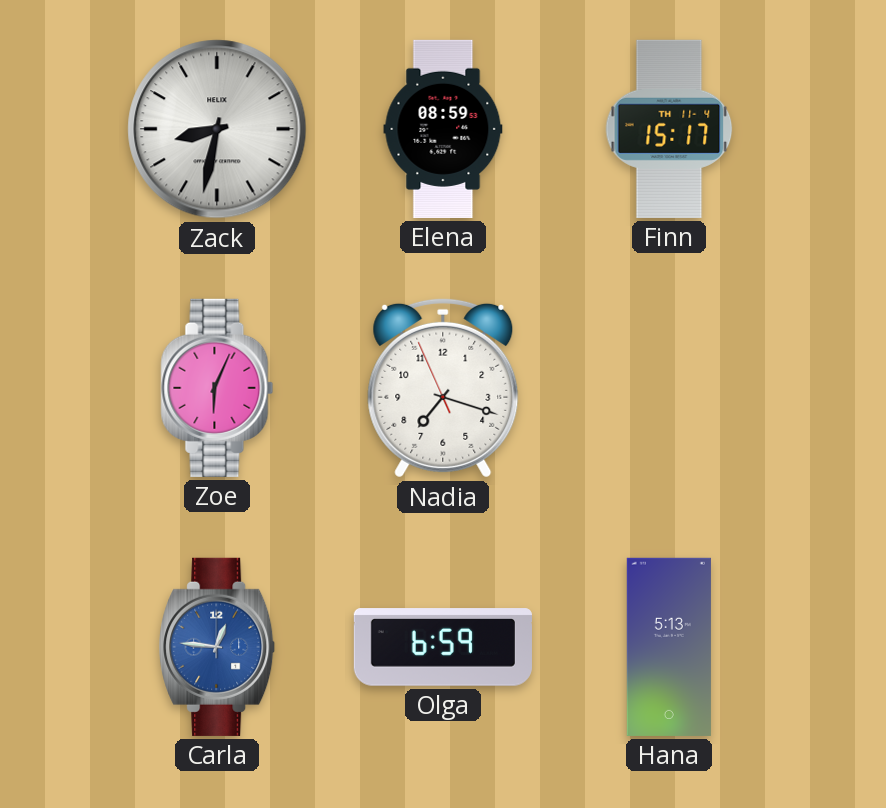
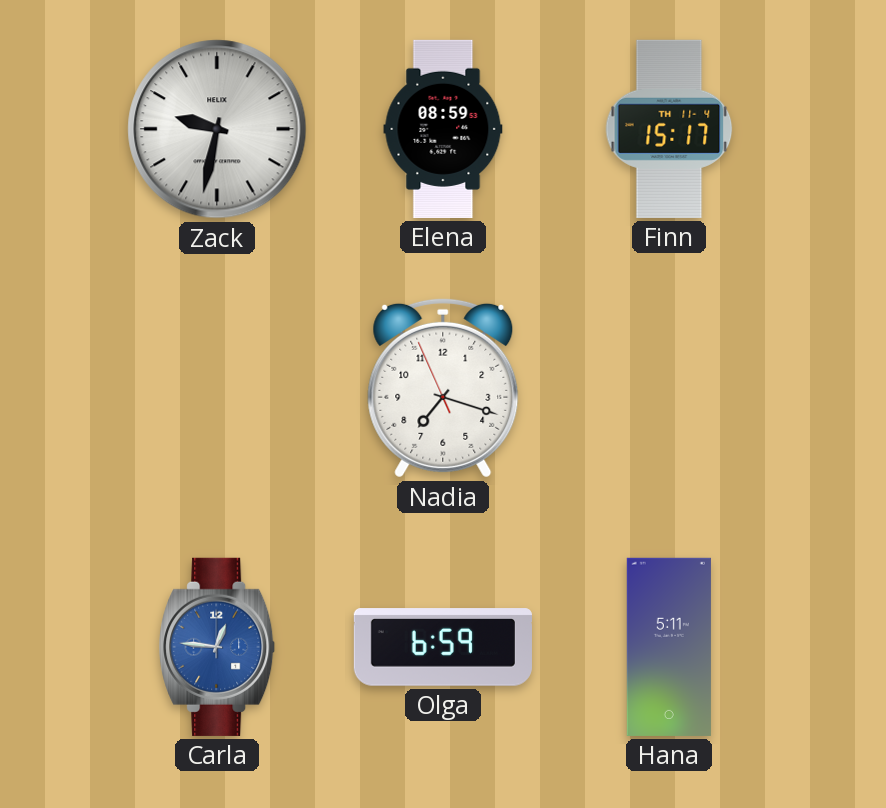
Zack: 8:32 -> 9:32 (217, 129)
Zoe: 6:04 -> none (217, 388)
Hana: 5:13 -> 5:11 (669, 647)
